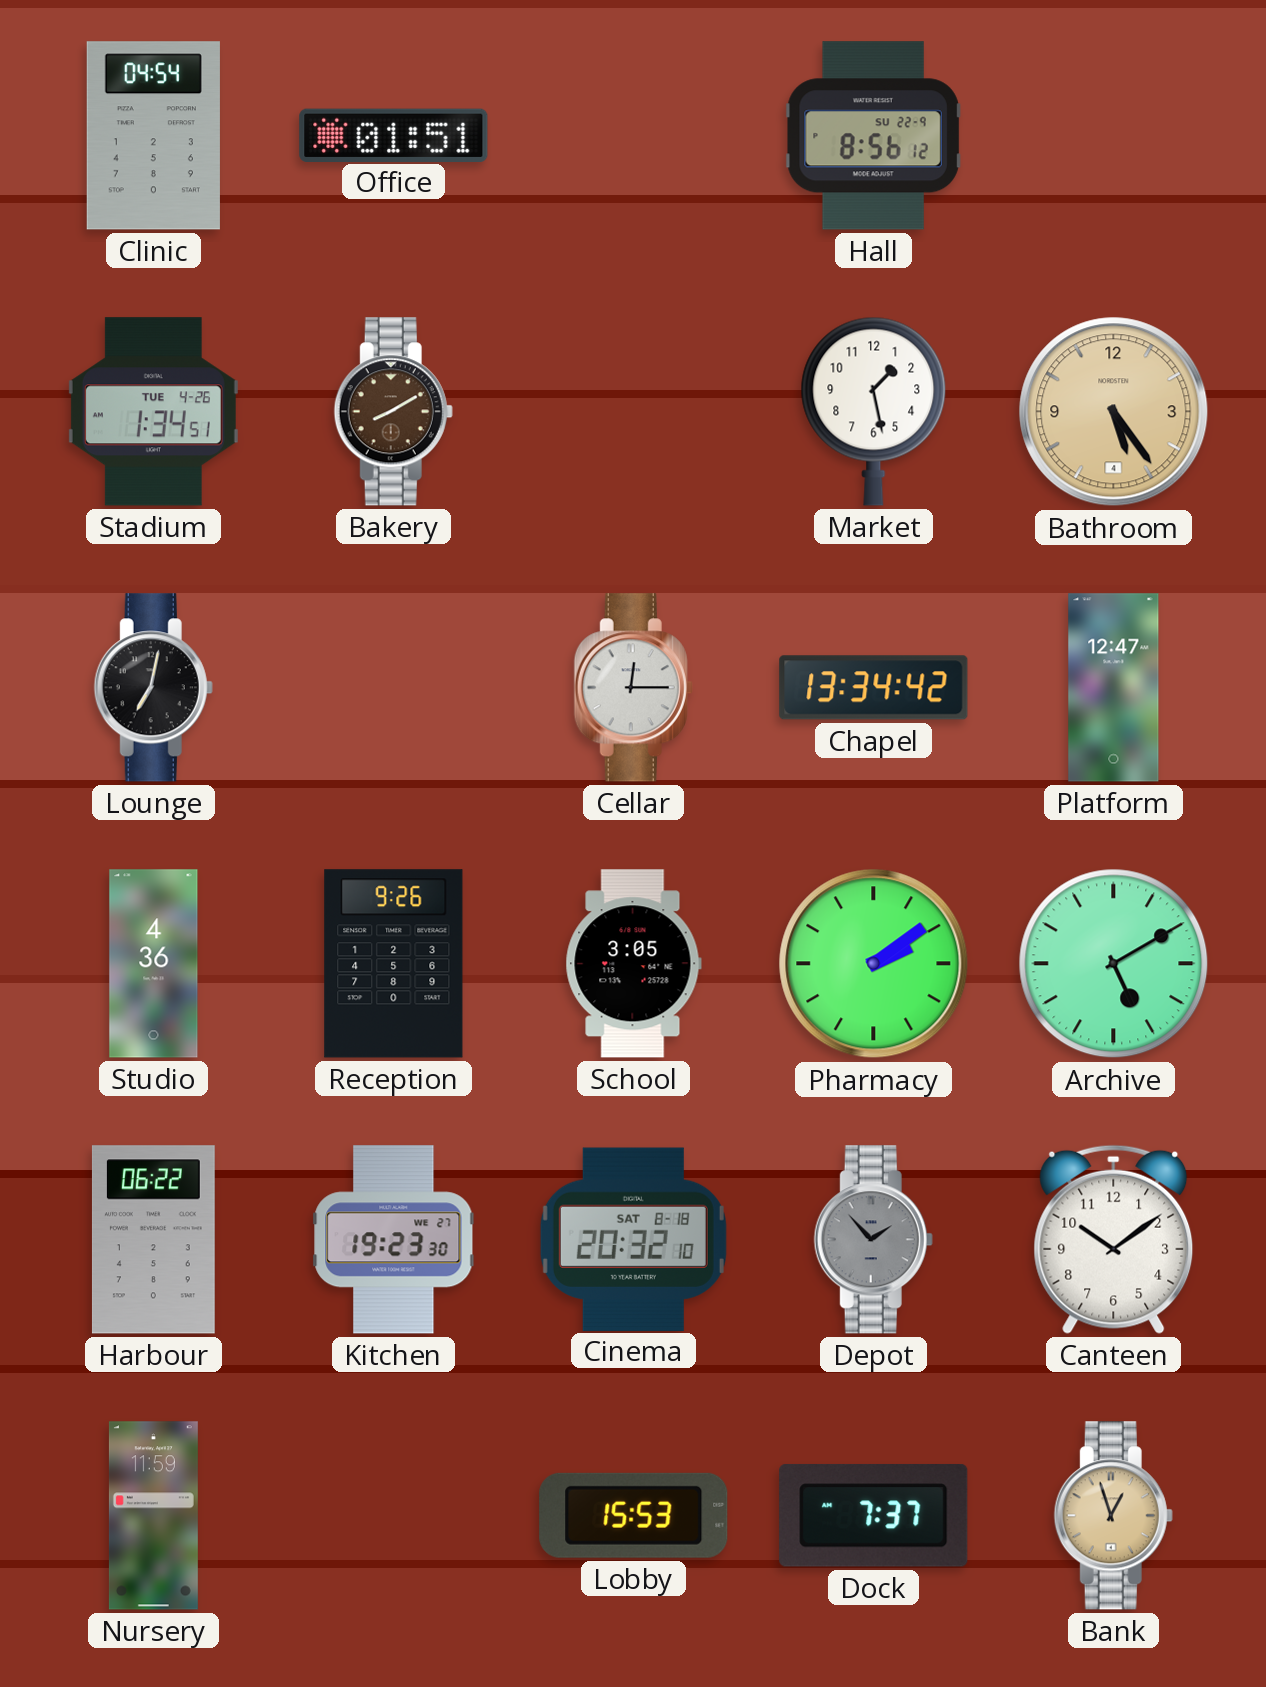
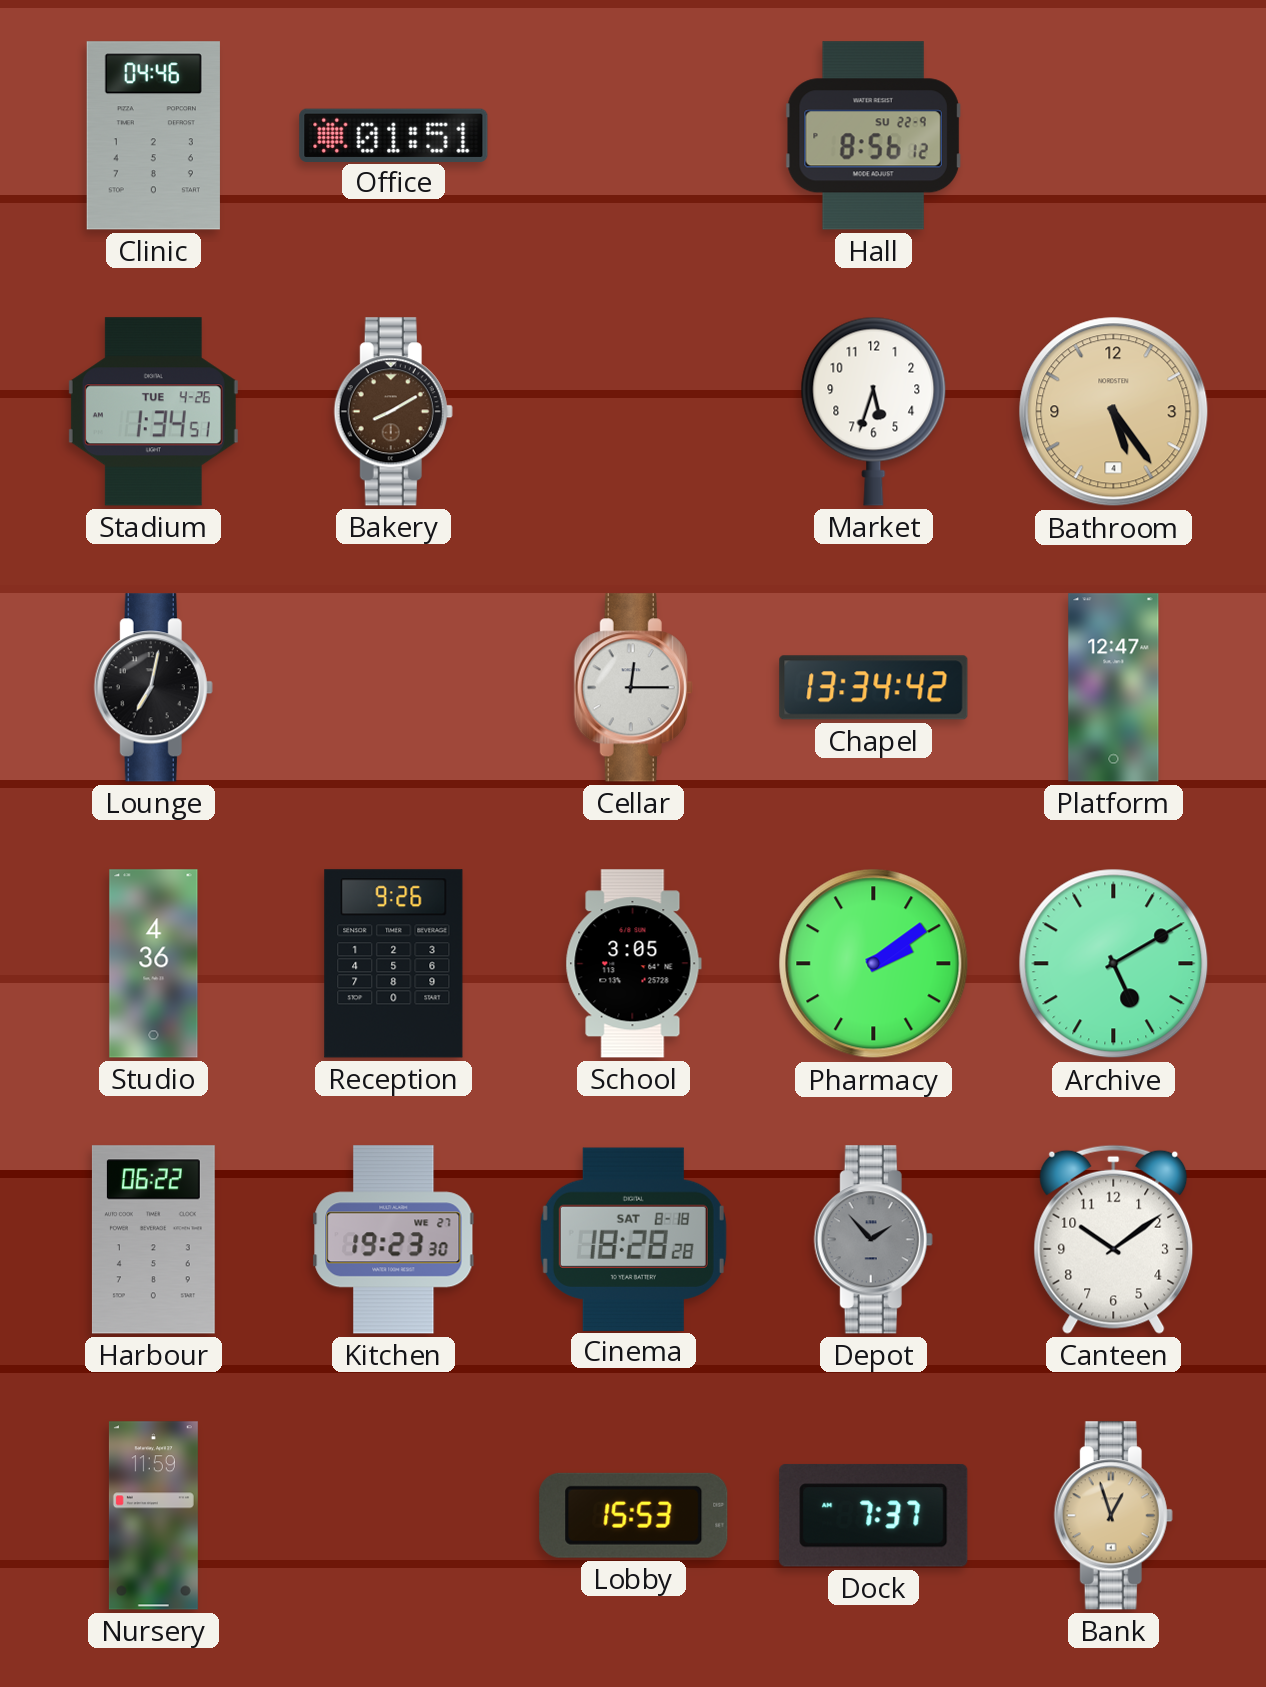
Clinic: 04:54 -> 04:46 (153, 136)
Market: 1:28 -> 5:33 (874, 411)
Cinema: 20:32 -> 18:28 (633, 1239)
